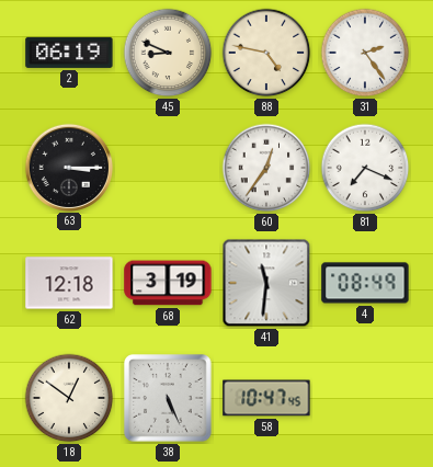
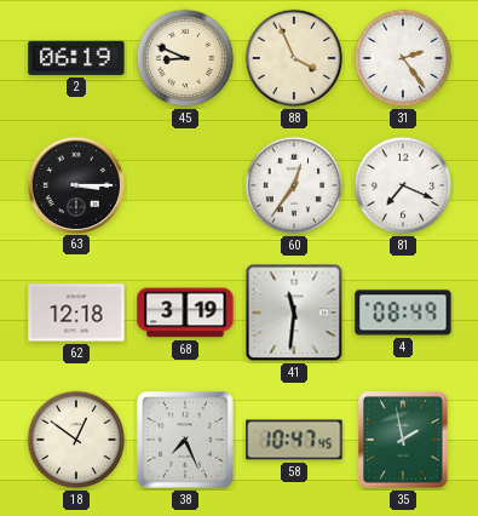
88: 4:47 -> 3:56 (294, 58)
38: 5:26 -> 7:26 (185, 440)
35: none -> 1:58 (403, 440)
